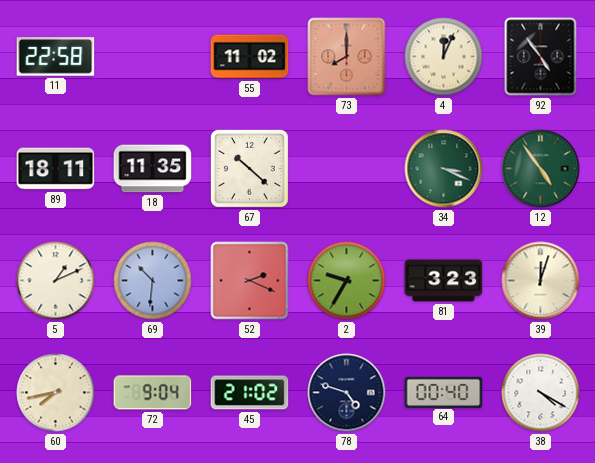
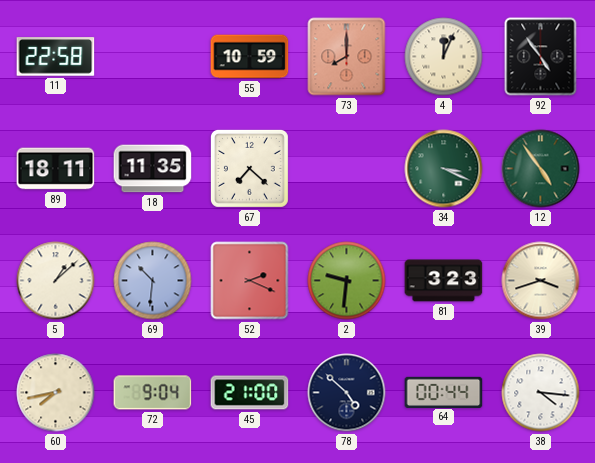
55: 11:02 -> 10:59 (250, 57)
67: 10:22 -> 7:22 (249, 168)
5: 1:11 -> 1:08 (56, 281)
2: 9:35 -> 9:31 (347, 281)
39: 12:03 -> 3:42 (541, 281)
45: 21:02 -> 21:00 (250, 393)
78: 4:48 -> 4:52 (347, 393)
64: 00:40 -> 00:44 (444, 392)
38: 4:20 -> 4:16 (541, 393)
